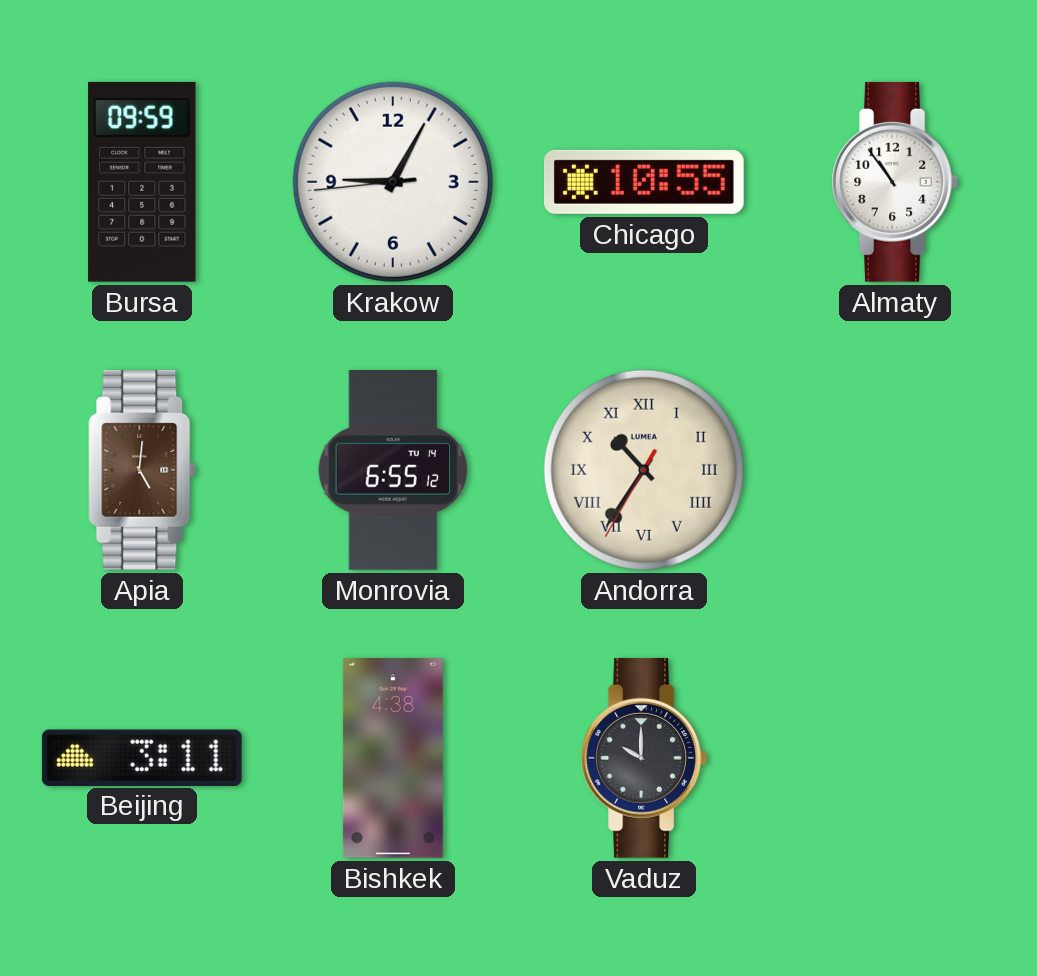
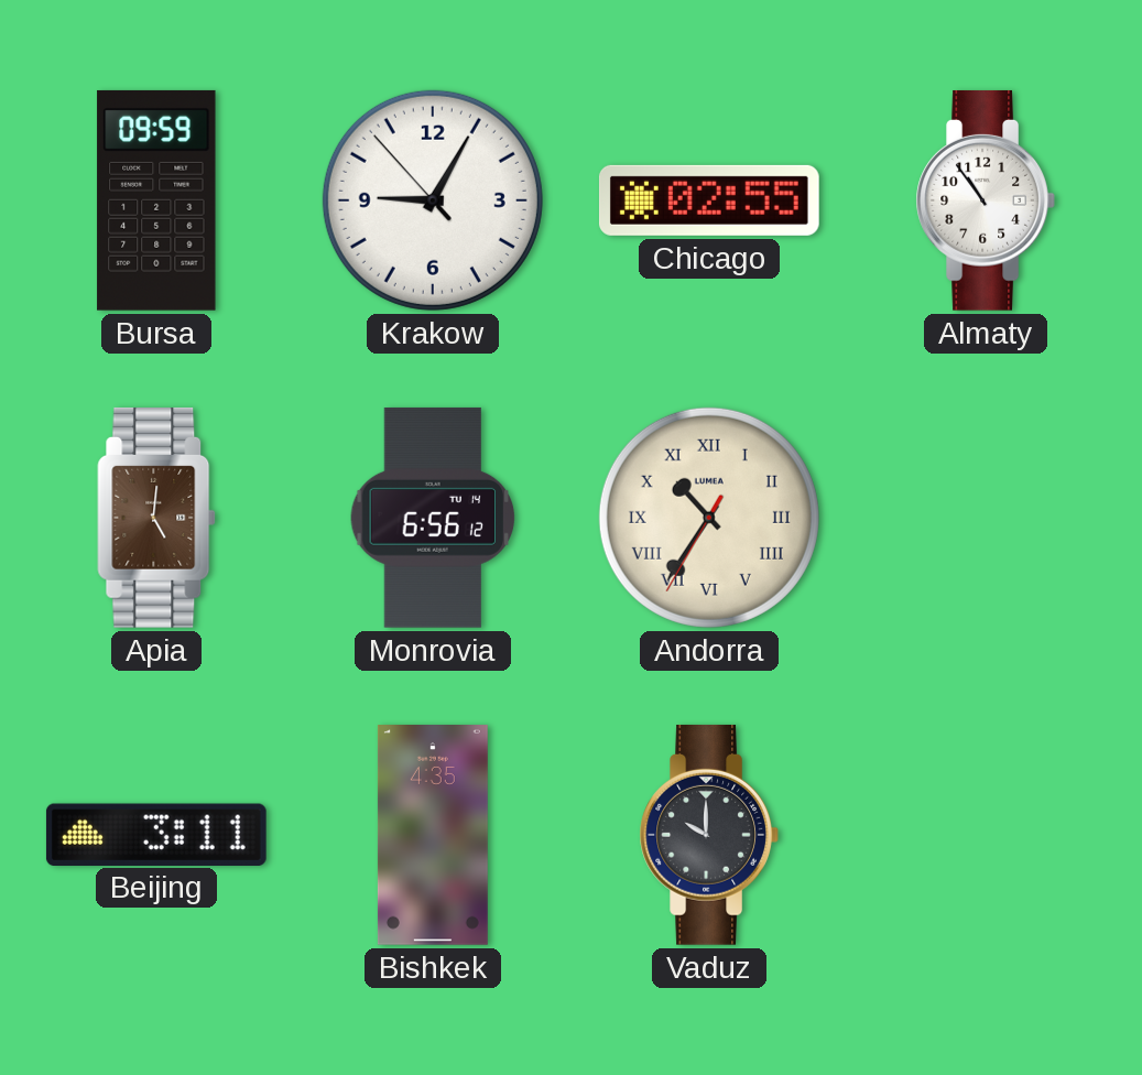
Krakow: 9:04:44 -> 9:04:53 (433, 200)
Chicago: 10:55 -> 02:55 (709, 200)
Monrovia: 6:55 -> 6:56 (433, 518)
Bishkek: 4:38 -> 4:35 (433, 836)
